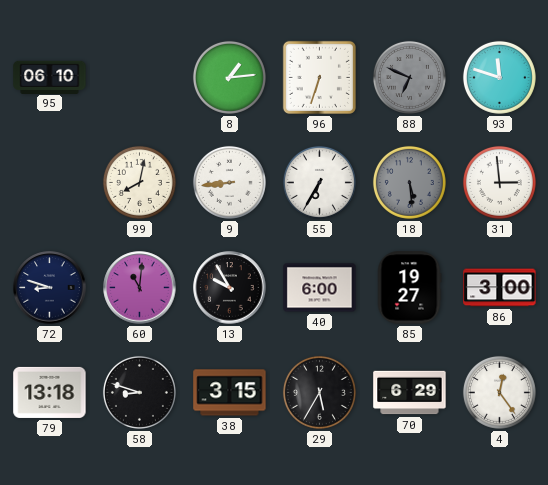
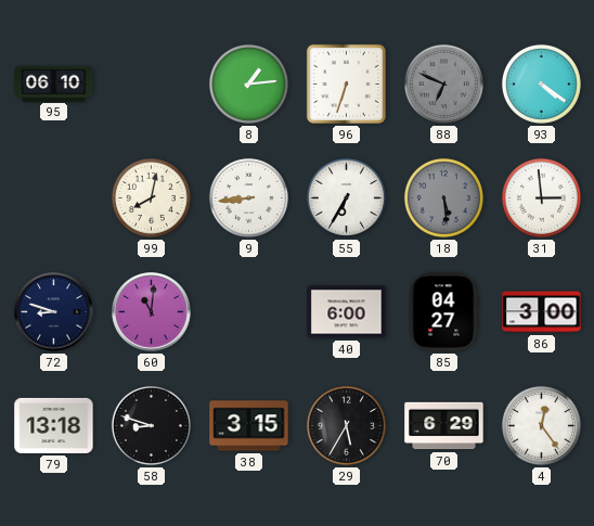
93: 11:48 -> 4:21 (541, 84)
13: 9:55 -> none (230, 288)
85: 19:27 -> 04:27 (443, 312)
